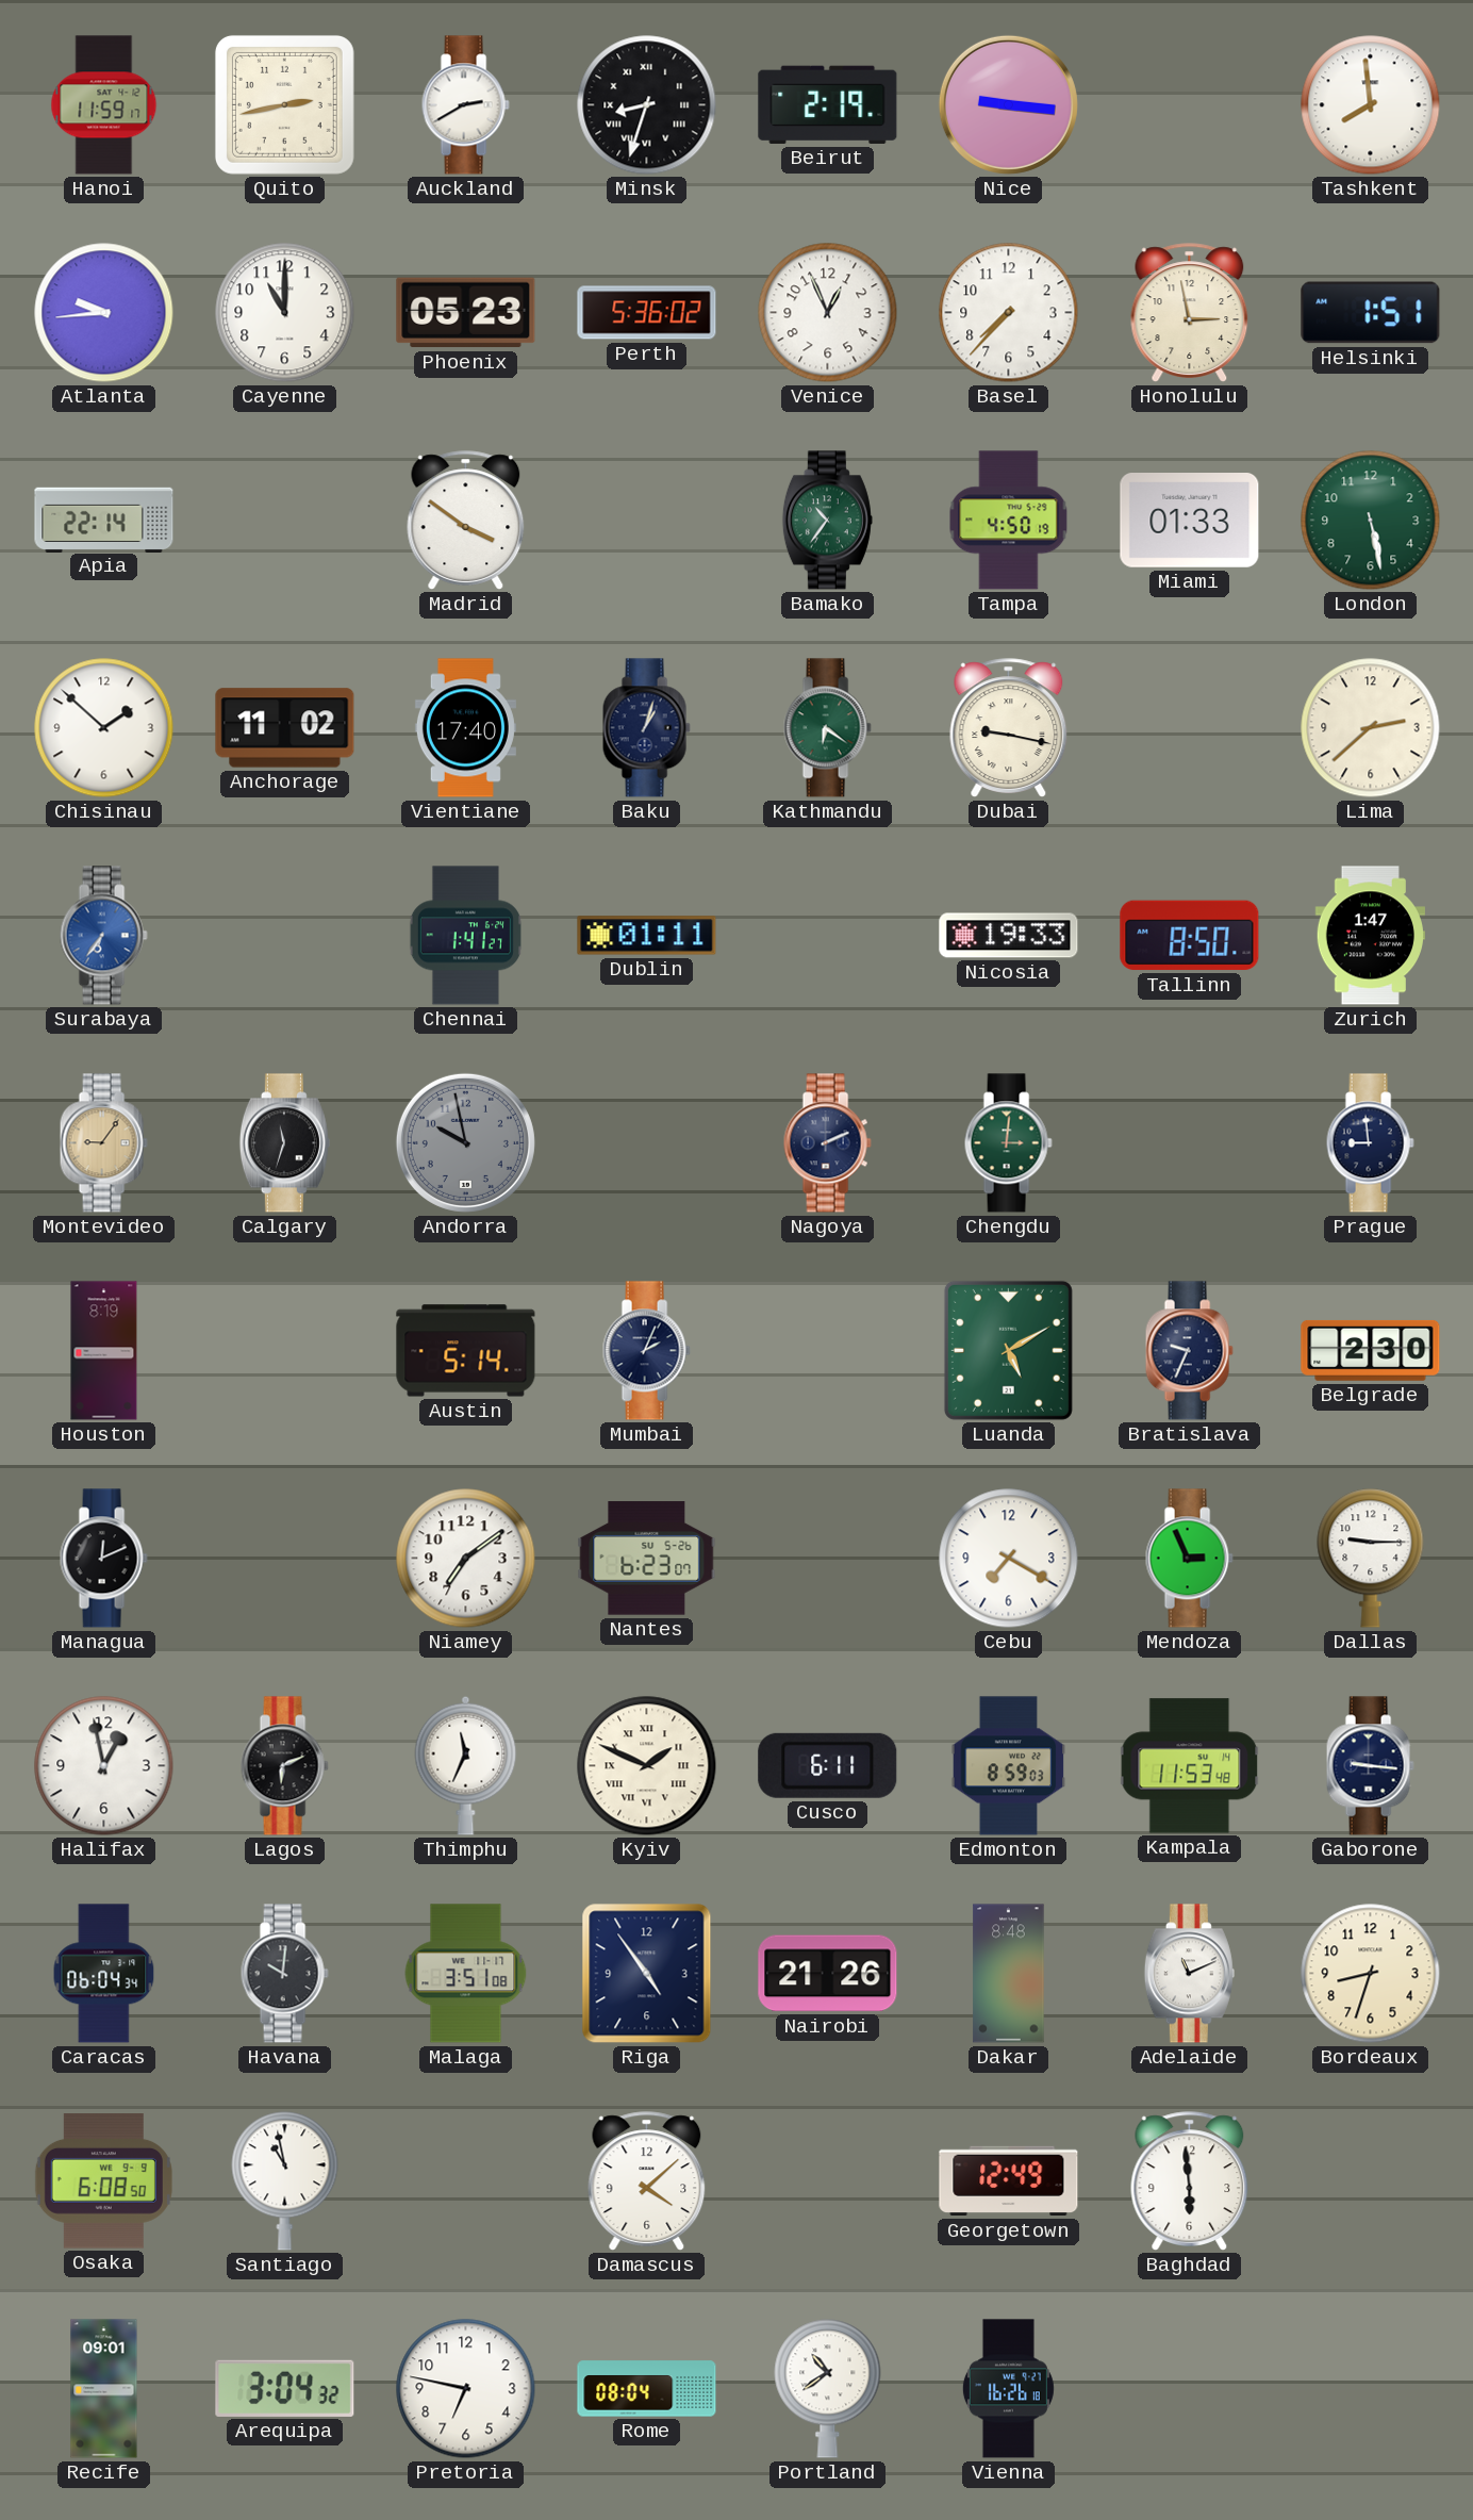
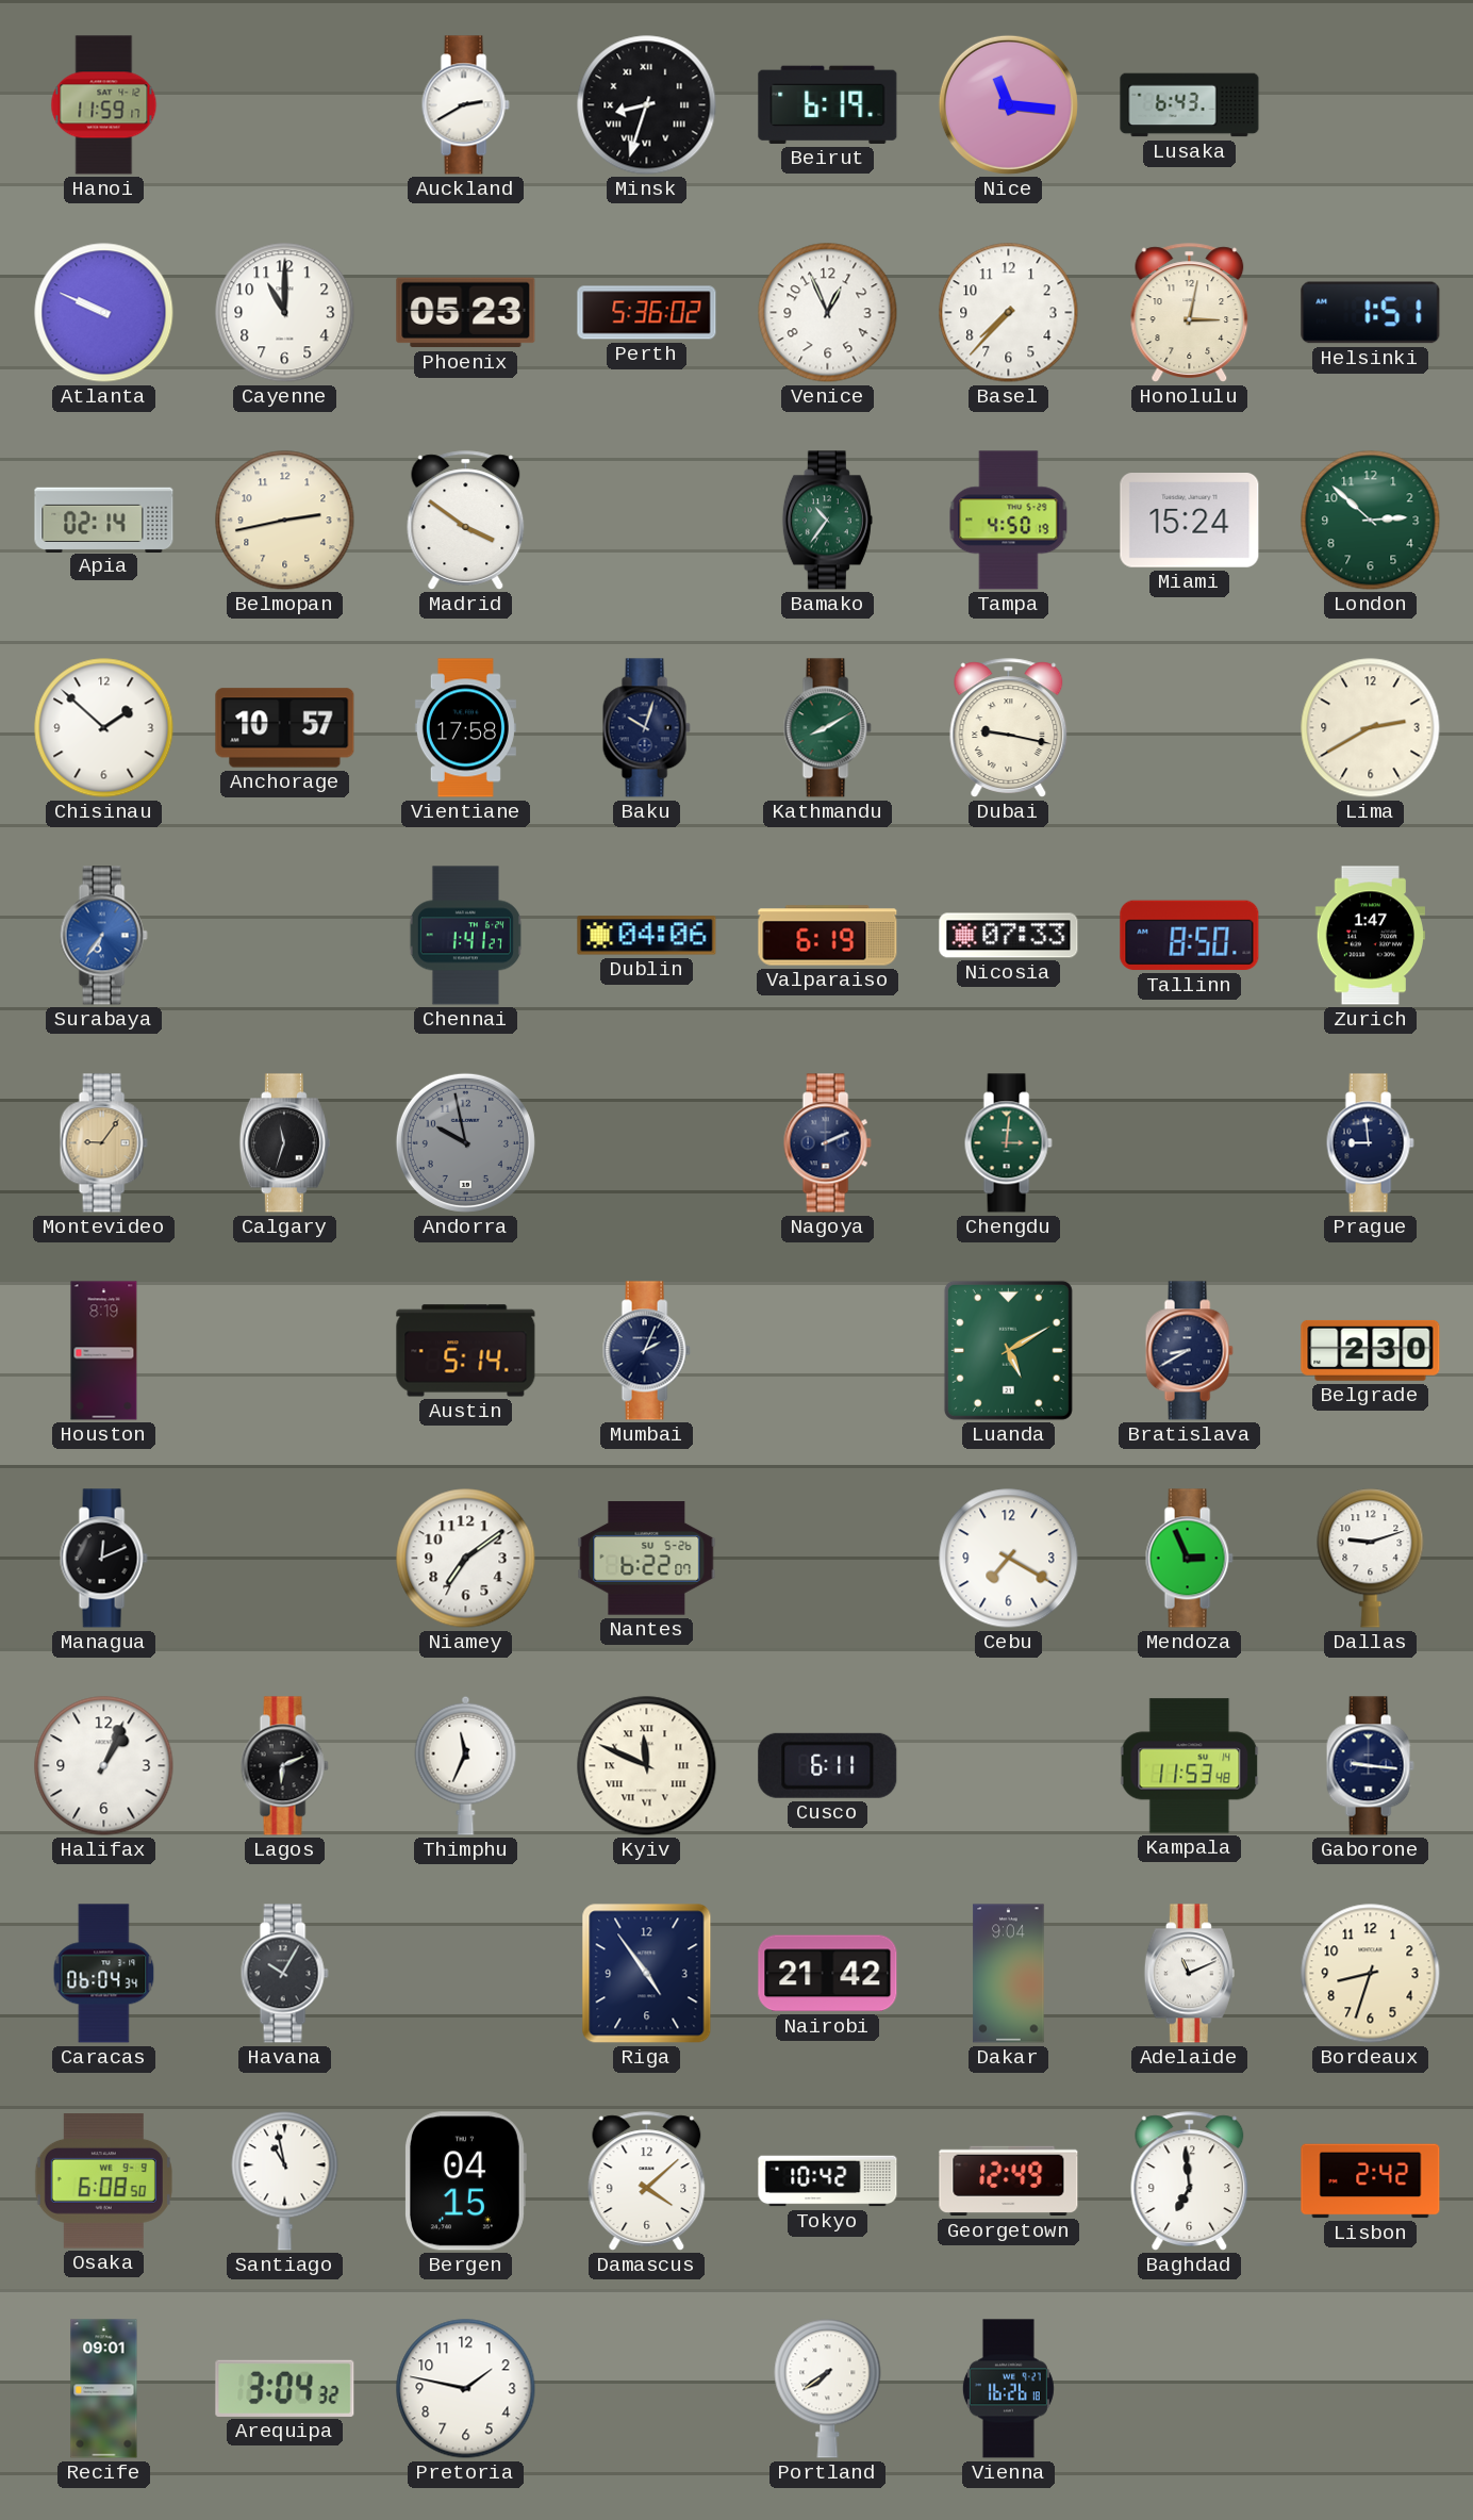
Quito: 2:43 -> none (284, 104)
Beirut: 2:19 -> 6:19 (828, 104)
Nice: 9:16 -> 11:16 (1008, 104)
Lusaka: none -> 6:43 (1190, 105)
Tashkent: 7:59 -> none (1371, 105)
Atlanta: 9:44 -> 9:49 (104, 313)
Honolulu: 2:58 -> 3:02 (1190, 313)
Apia: 22:14 -> 02:14 (104, 520)
Belmopan: none -> 2:43 (285, 521)
Miami: 01:33 -> 15:24 (1190, 521)
London: 5:28 -> 2:52 (1371, 521)
Anchorage: 11:02 -> 10:57 (285, 728)
Vientiane: 17:40 -> 17:58 (465, 728)
Baku: 1:03 -> 10:03 (646, 728)
Kathmandu: 6:21 -> 8:10 (827, 728)
Lima: 2:38 -> 2:40 (1371, 728)
Dublin: 01:11 -> 04:06 (647, 936)
Valparaiso: none -> 6:19 (828, 936)
Nicosia: 19:33 -> 07:33 (1009, 936)
Bratislava: 9:34 -> 8:40 (1189, 1351)
Nantes: 6:23 -> 6:22 (647, 1559)
Dallas: 9:15 -> 9:12 (1371, 1559)
Halifax: 12:58 -> 1:04 (104, 1766)
Kyiv: 1:49 -> 11:49 (647, 1766)
Edmonton: 8:59 -> none (1009, 1766)
Havana: 10:01 -> 10:05 (284, 1974)
Malaga: 3:51 -> none (466, 1974)
Nairobi: 21:26 -> 21:42 (828, 1974)
Dakar: 8:48 -> 9:04 (1009, 1974)
Bergen: none -> 04:15 (466, 2181)
Tokyo: none -> 10:42 (828, 2181)
Baghdad: 5:59 -> 6:59 (1190, 2181)
Lisbon: none -> 2:42 (1371, 2181)
Pretoria: 6:47 -> 1:47 (466, 2389)
Rome: 08:04 -> none (647, 2389)
Portland: 10:39 -> 7:39 (828, 2389)
